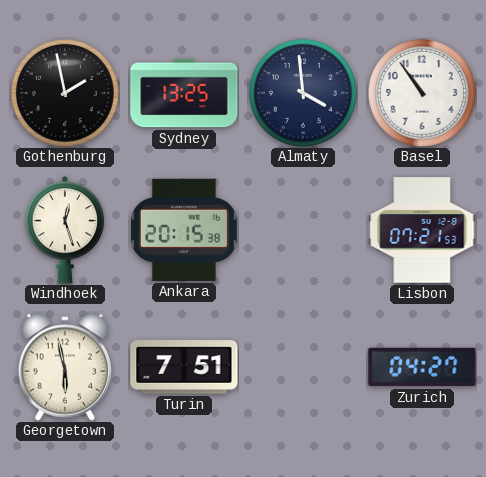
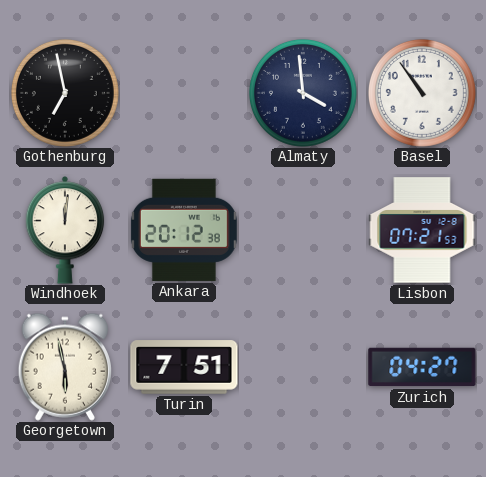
Gothenburg: 1:58 -> 6:58 (65, 93)
Sydney: 13:25 -> none (184, 93)
Windhoek: 12:27 -> 12:01 (65, 230)
Ankara: 20:15 -> 20:12 (184, 230)
